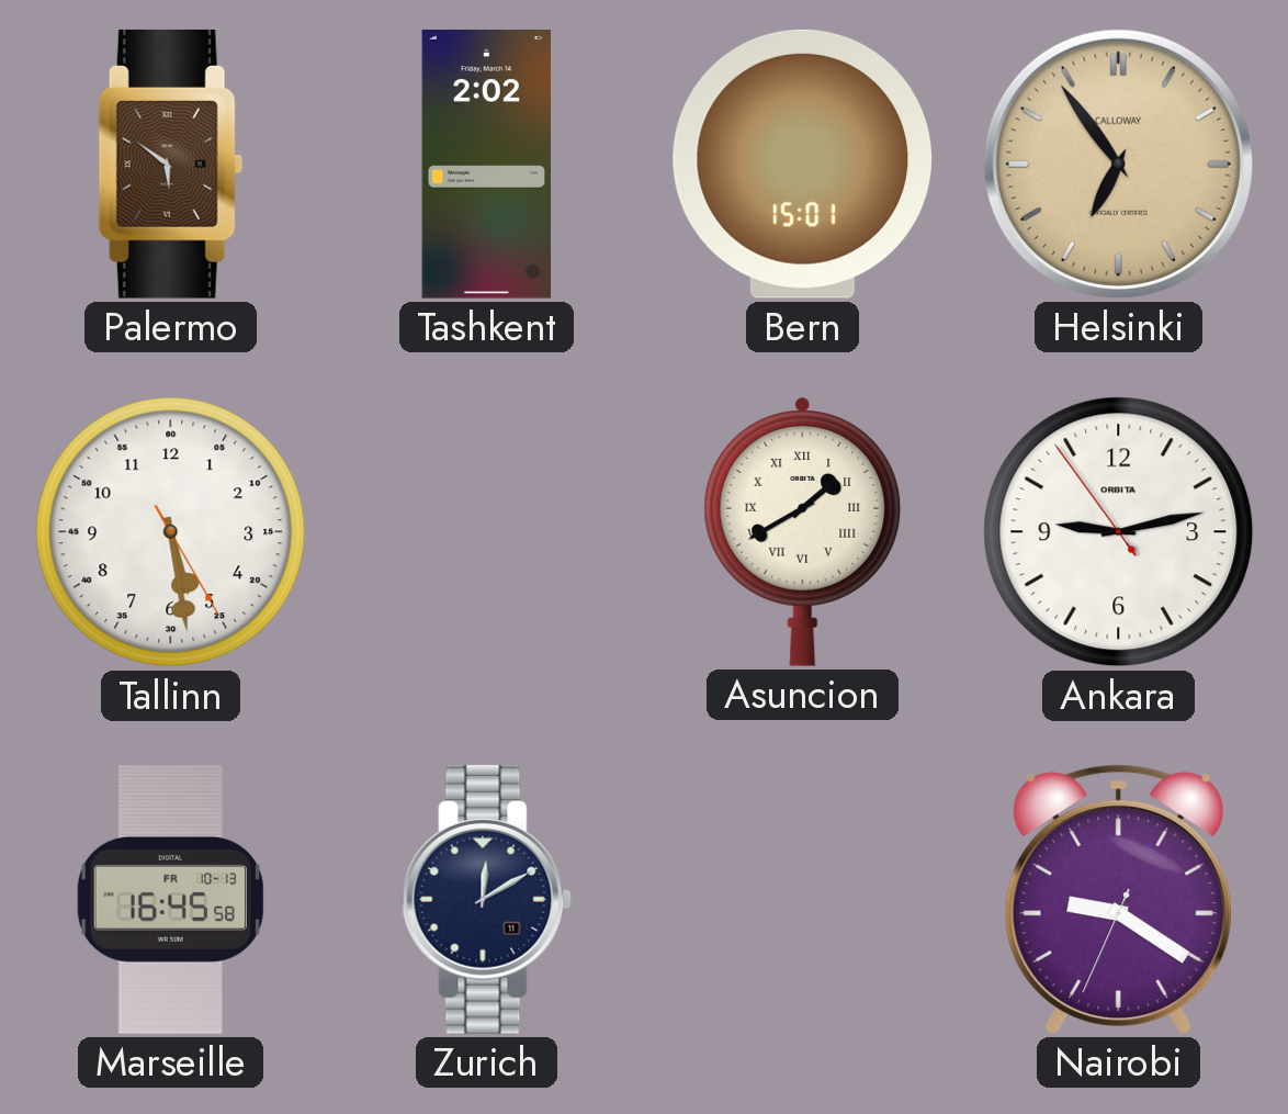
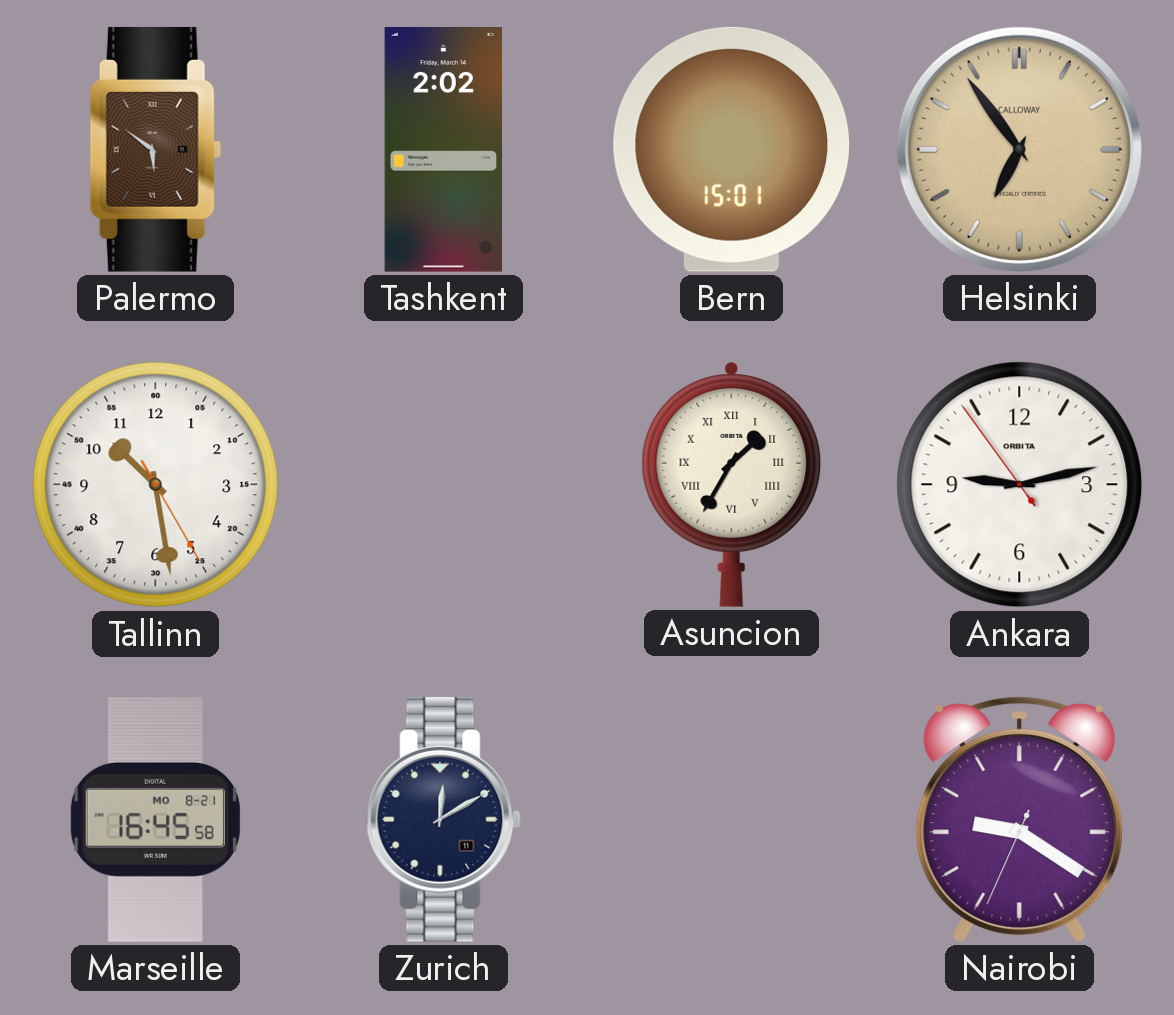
Tallinn: 5:28 -> 10:28 (156, 485)
Asuncion: 1:40 -> 1:35 (732, 484)
Marseille date: FR 10-13 -> MO 8-21 (155, 820)
